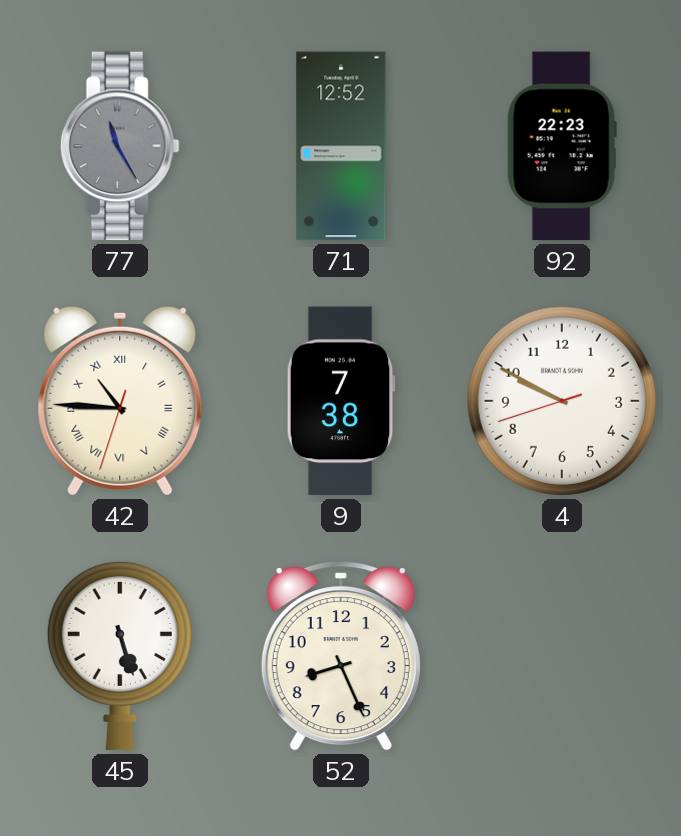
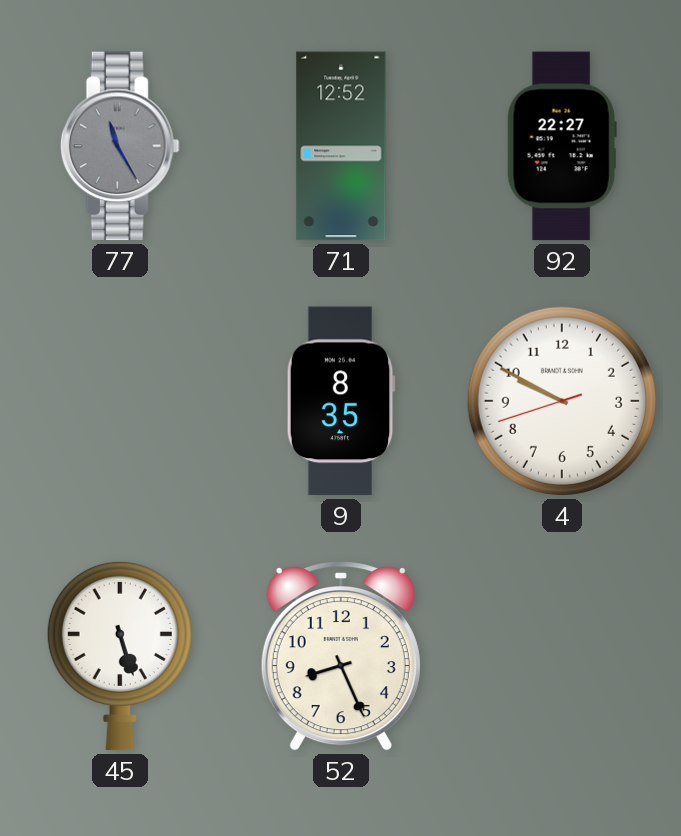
92: 22:23 -> 22:27 (562, 146)
42: 10:45 -> none (120, 401)
9: 7:38 -> 8:35 (341, 401)
